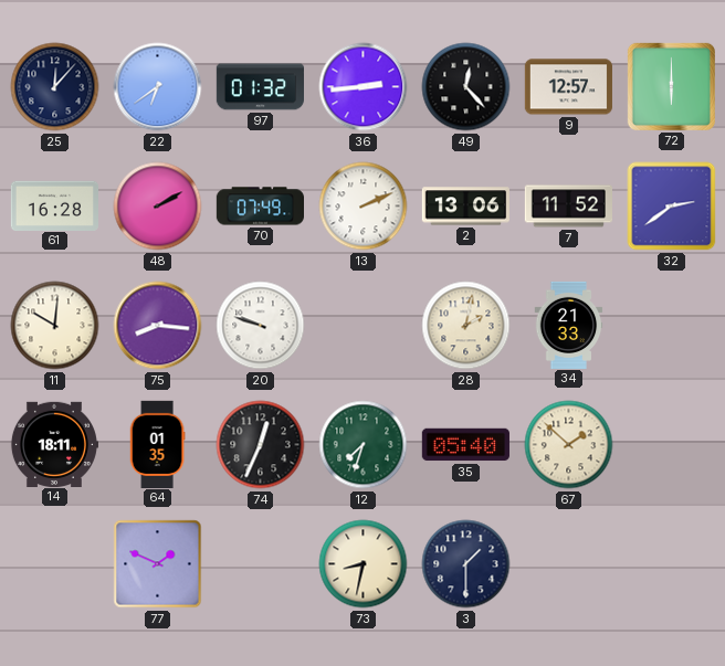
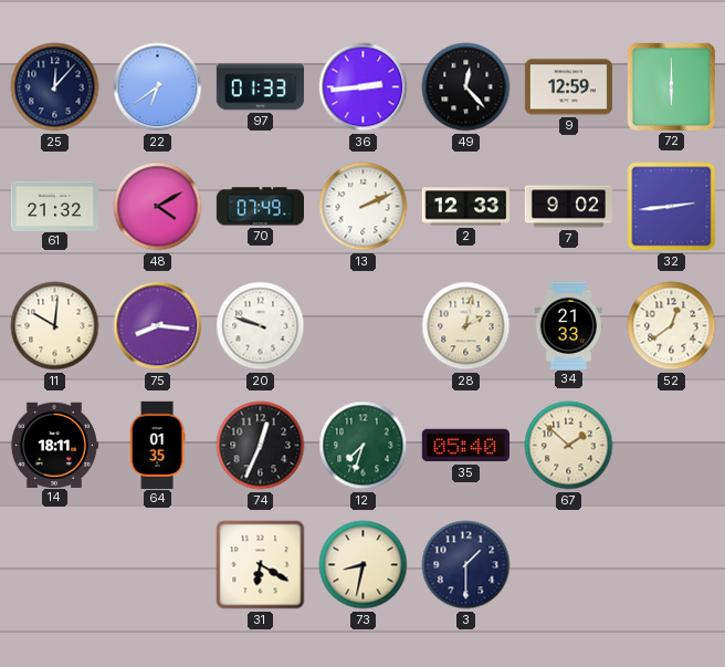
97: 01:32 -> 01:33 (260, 87)
9: 12:57 -> 12:59 (568, 87)
61: 16:28 -> 21:32 (54, 206)
48: 2:10 -> 4:10 (158, 207)
2: 13:06 -> 12:33 (465, 207)
7: 11:52 -> 9:02 (568, 207)
32: 2:39 -> 2:44 (672, 207)
52: none -> 12:39 (672, 326)
77: 1:49 -> none (158, 564)
31: none -> 6:20 (261, 565)
